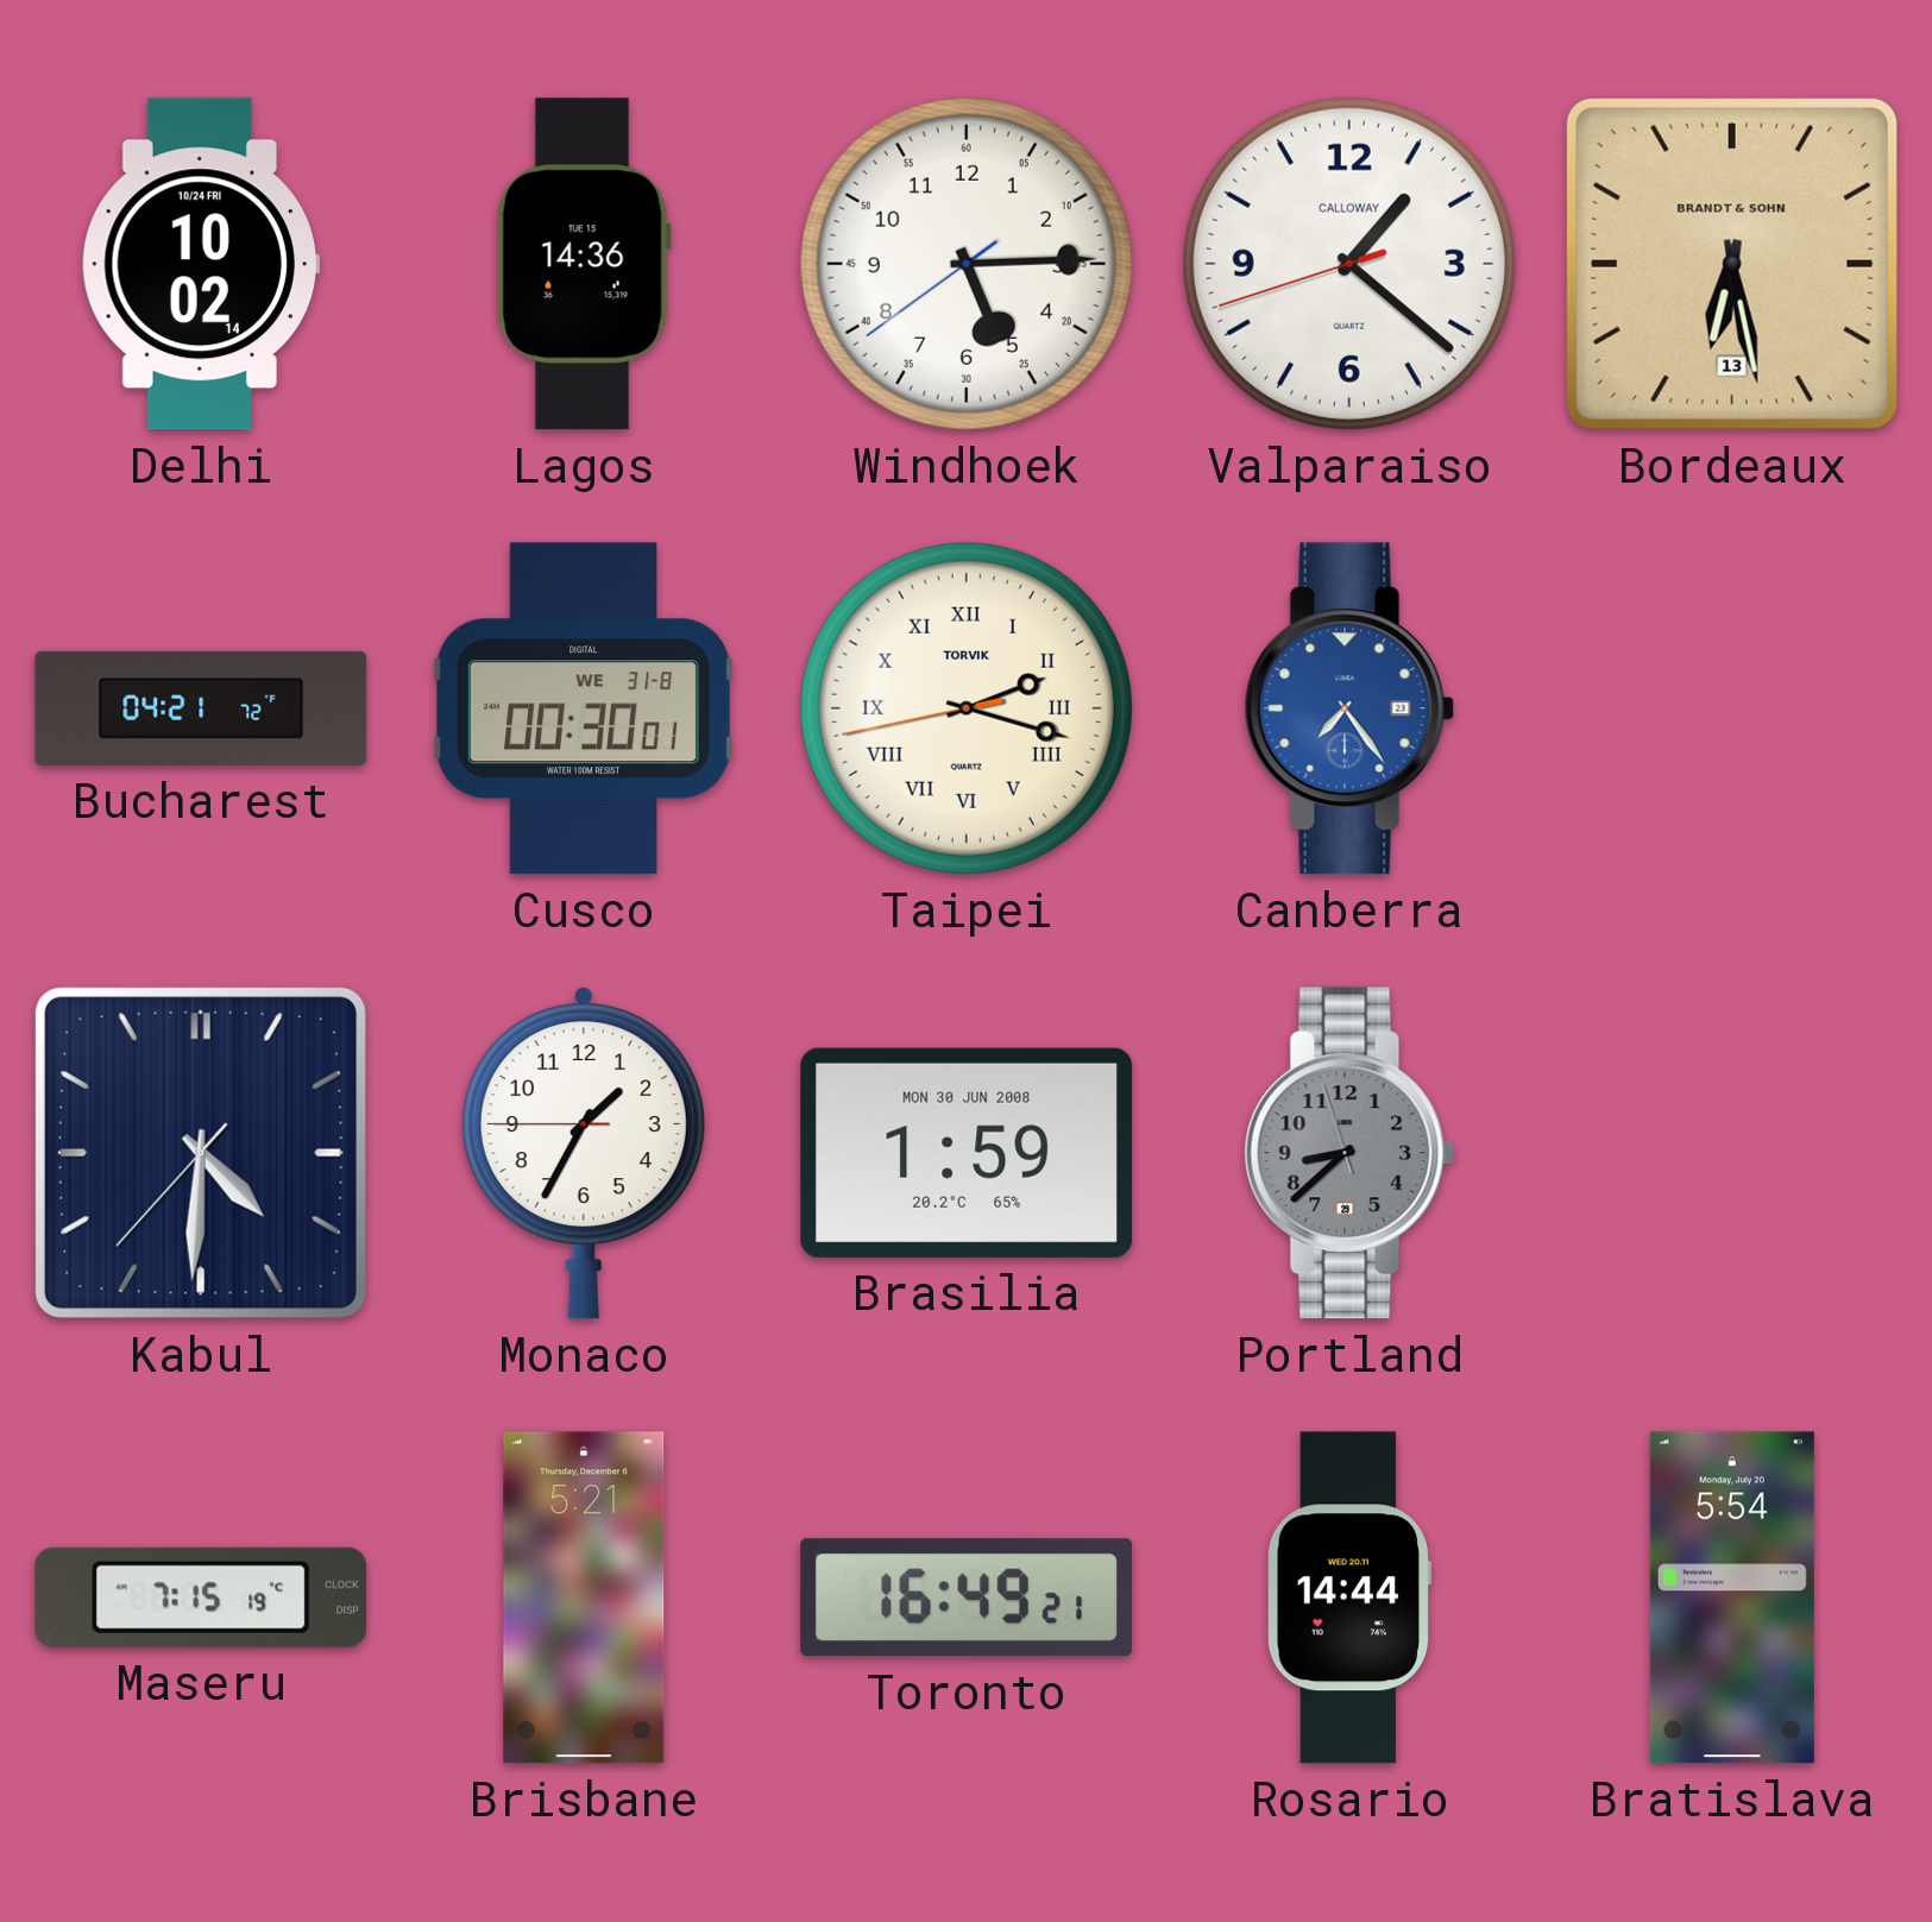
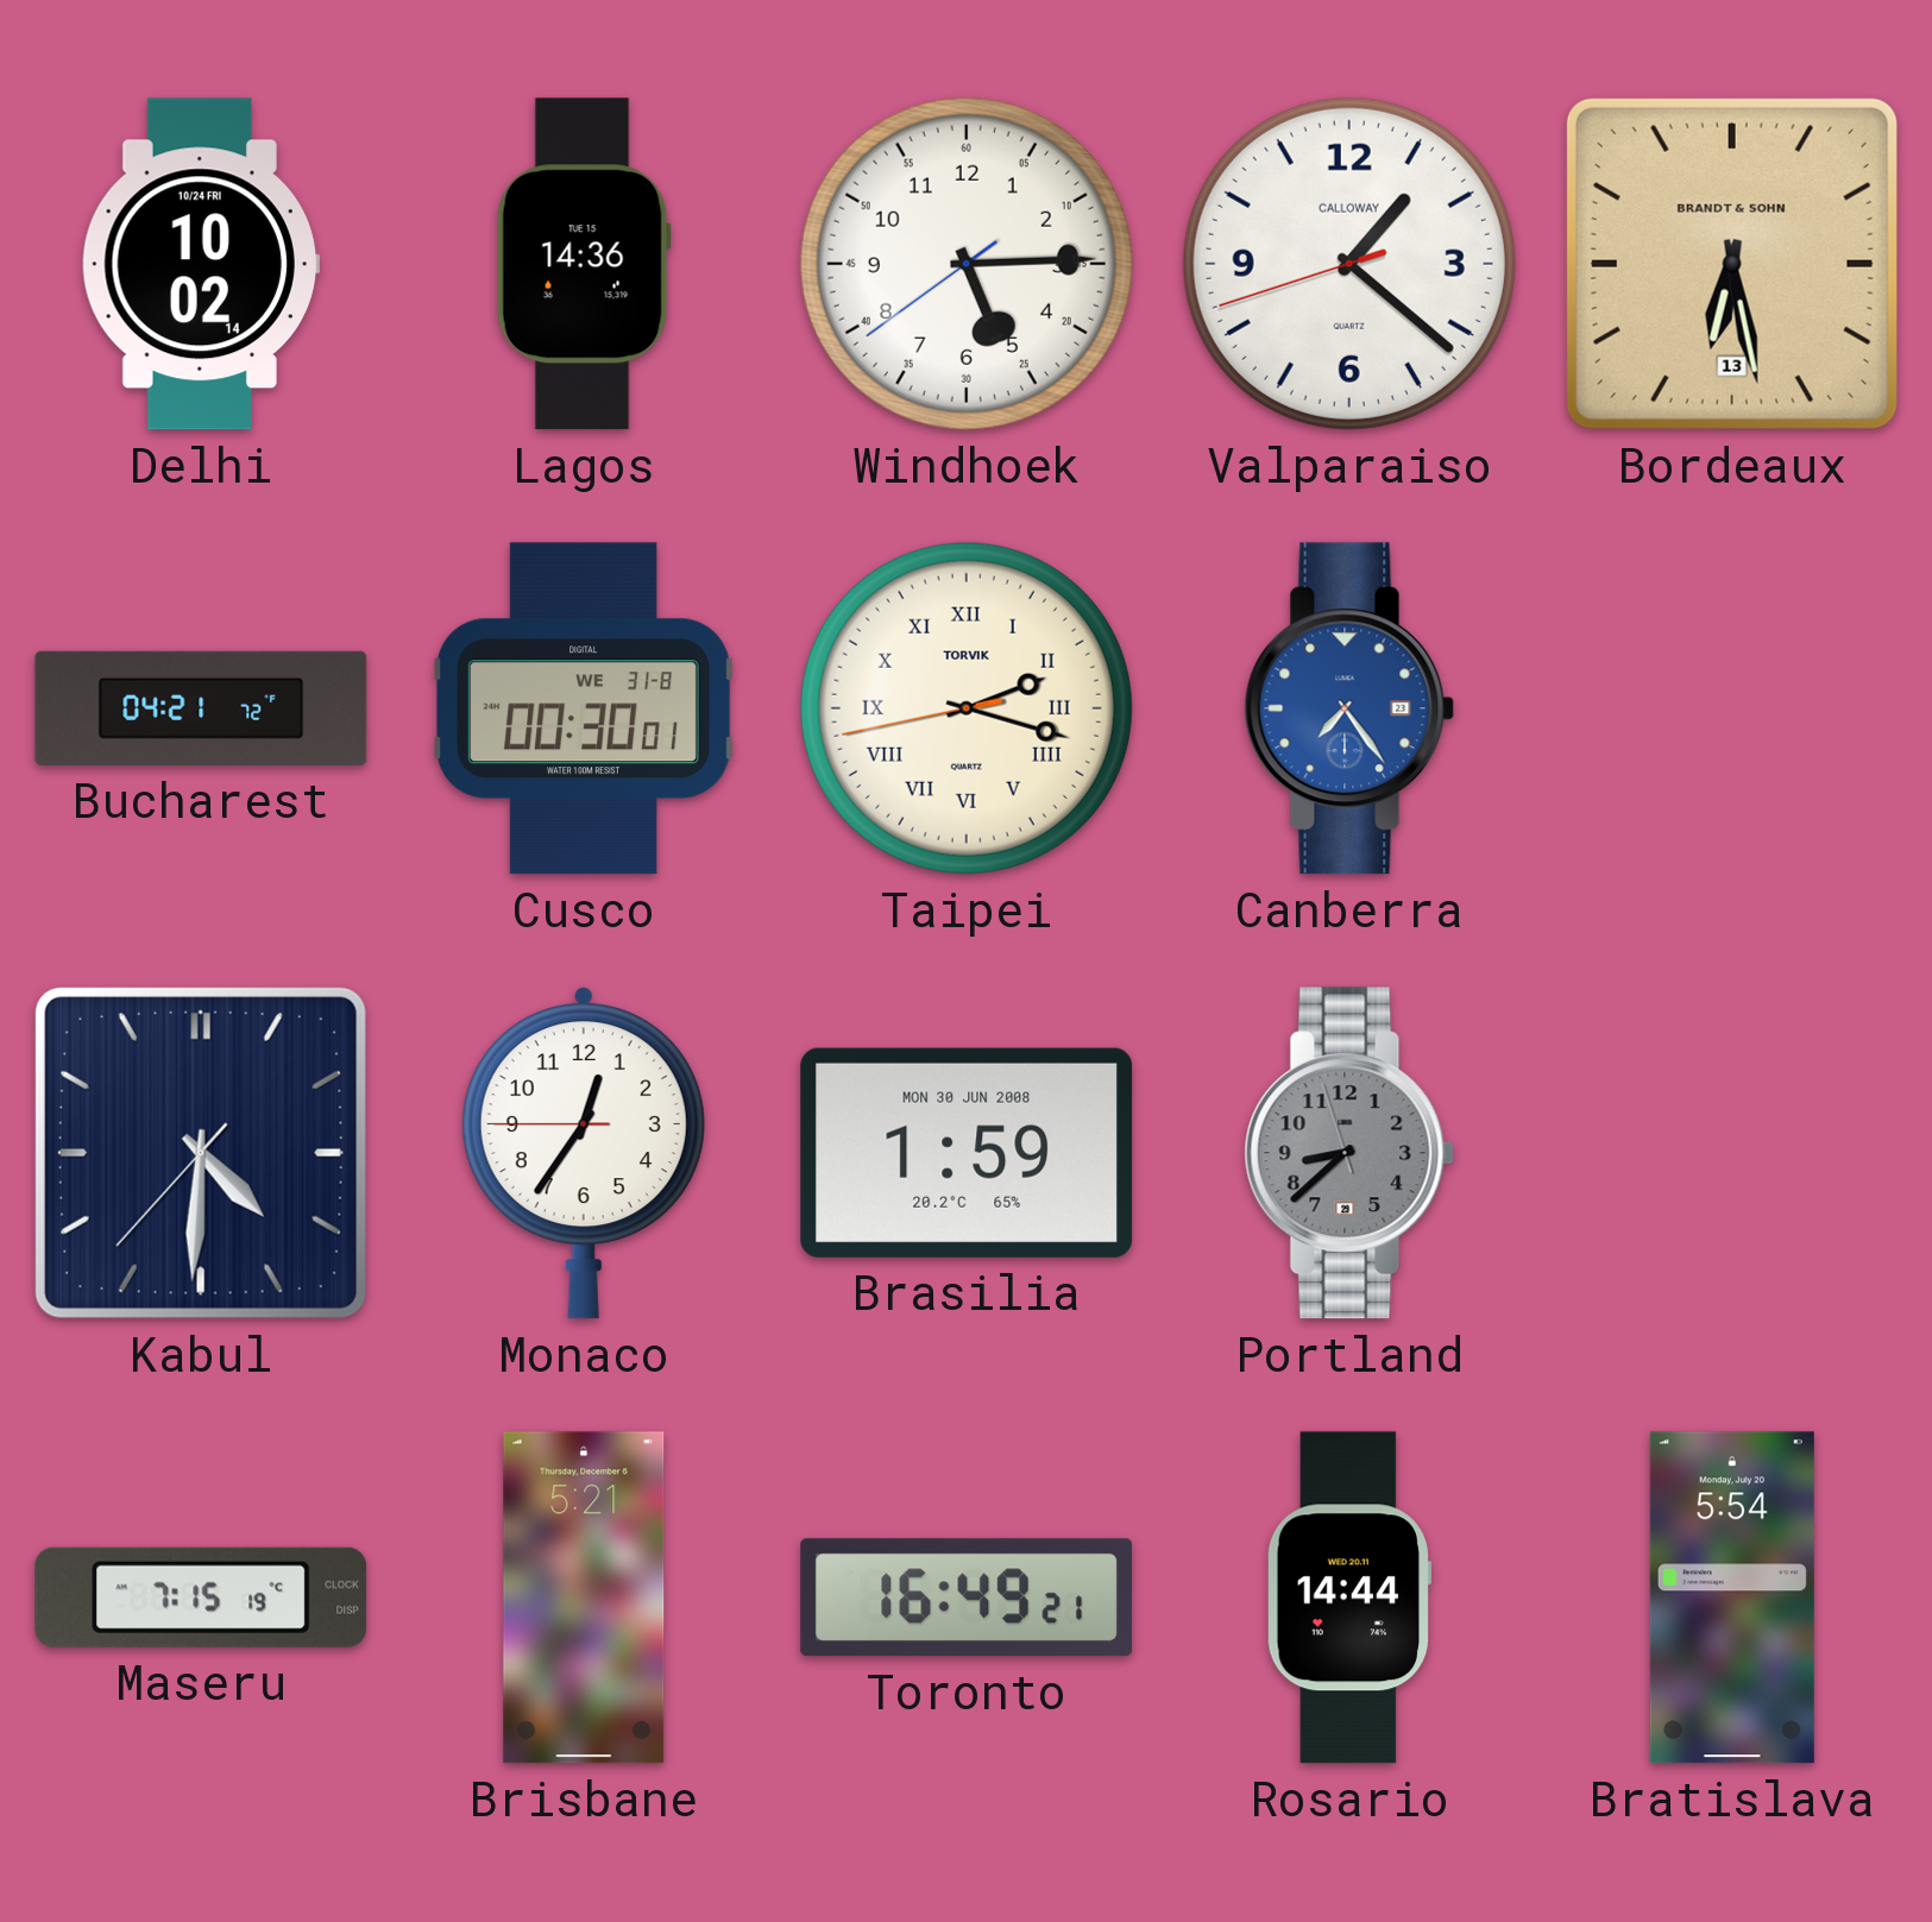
Monaco: 1:34 -> 12:35 (584, 1153)
